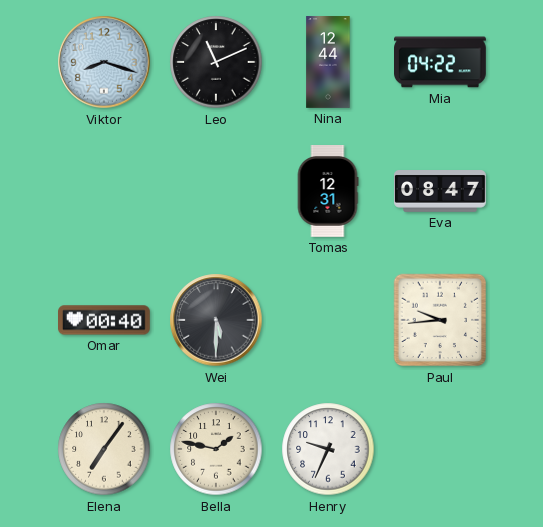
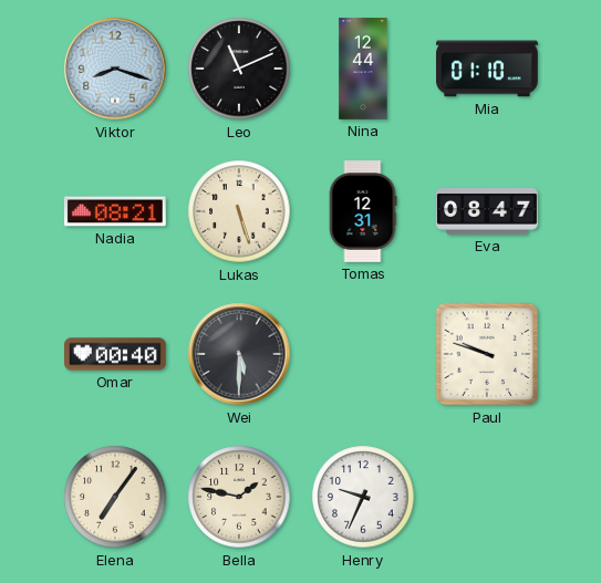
Mia: 04:22 -> 01:10 (488, 69)
Nadia: none -> 08:21 (115, 211)
Lukas: none -> 5:27 (239, 211)
Paul: 9:44 -> 9:48 (487, 354)
